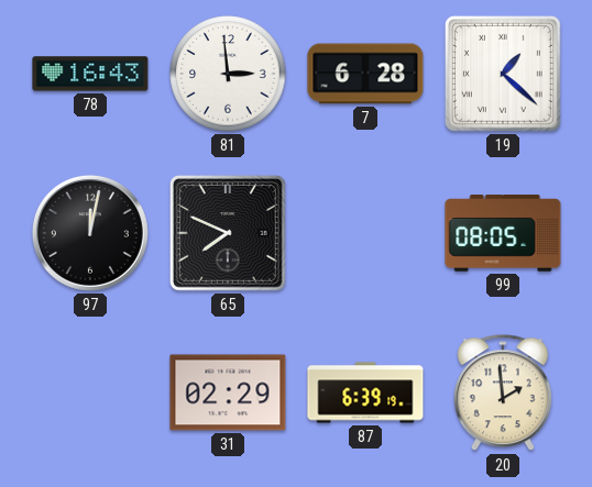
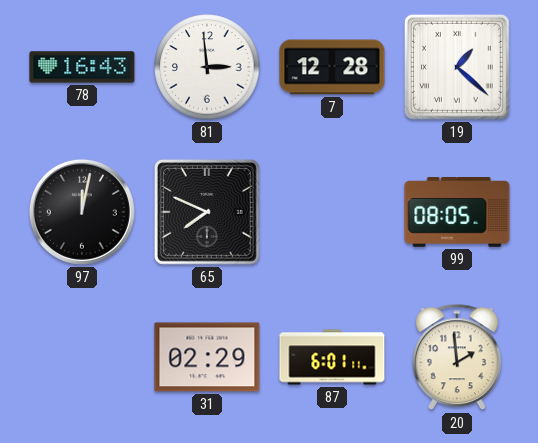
7: 6:28 -> 12:28 (332, 67)
87: 6:39 -> 6:01 (332, 357)
